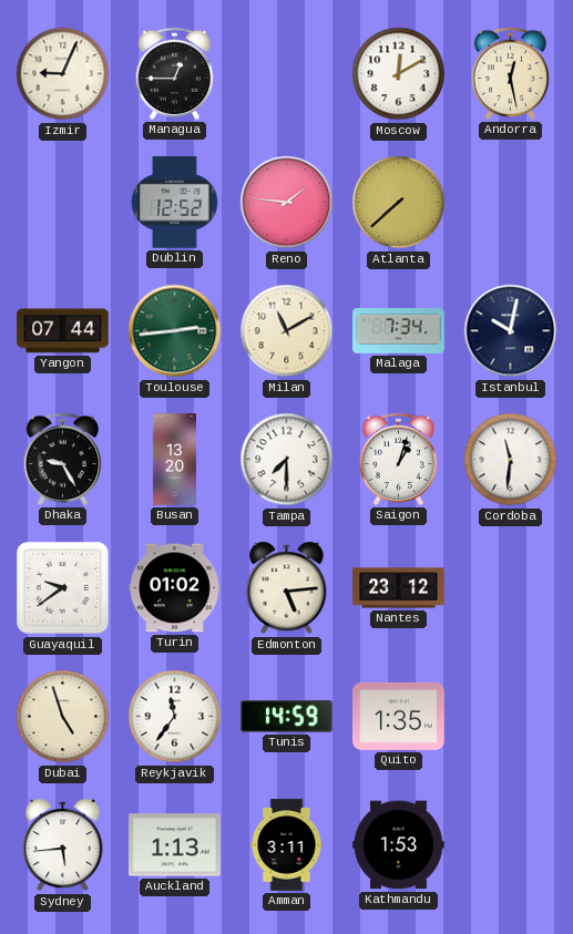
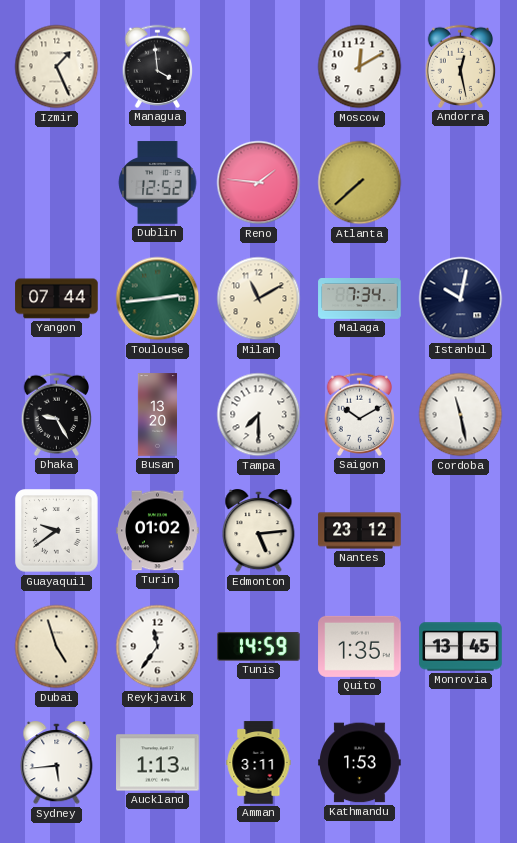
Izmir: 9:04 -> 1:26 (57, 67)
Managua: 12:45 -> 3:59 (158, 66)
Saigon: 1:03 -> 10:10 (360, 414)
Cordoba: 11:31 -> 11:28 (461, 415)
Monrovia: none -> 13:45 (461, 647)
